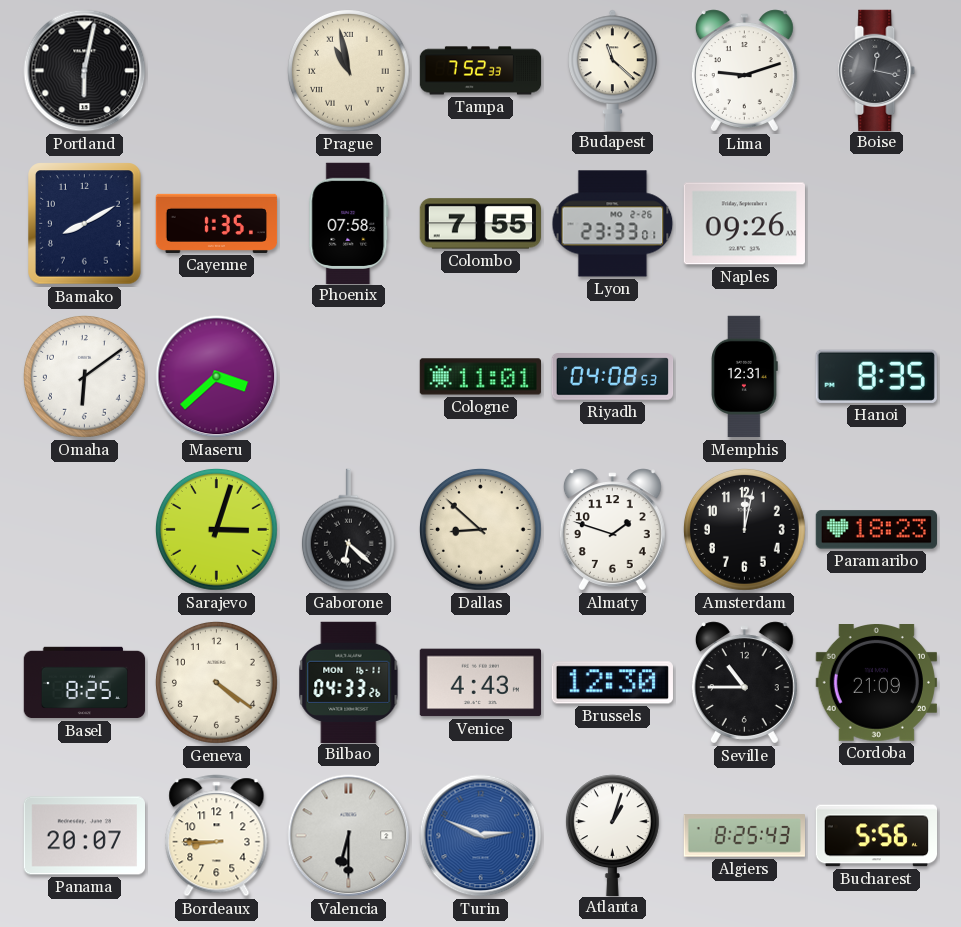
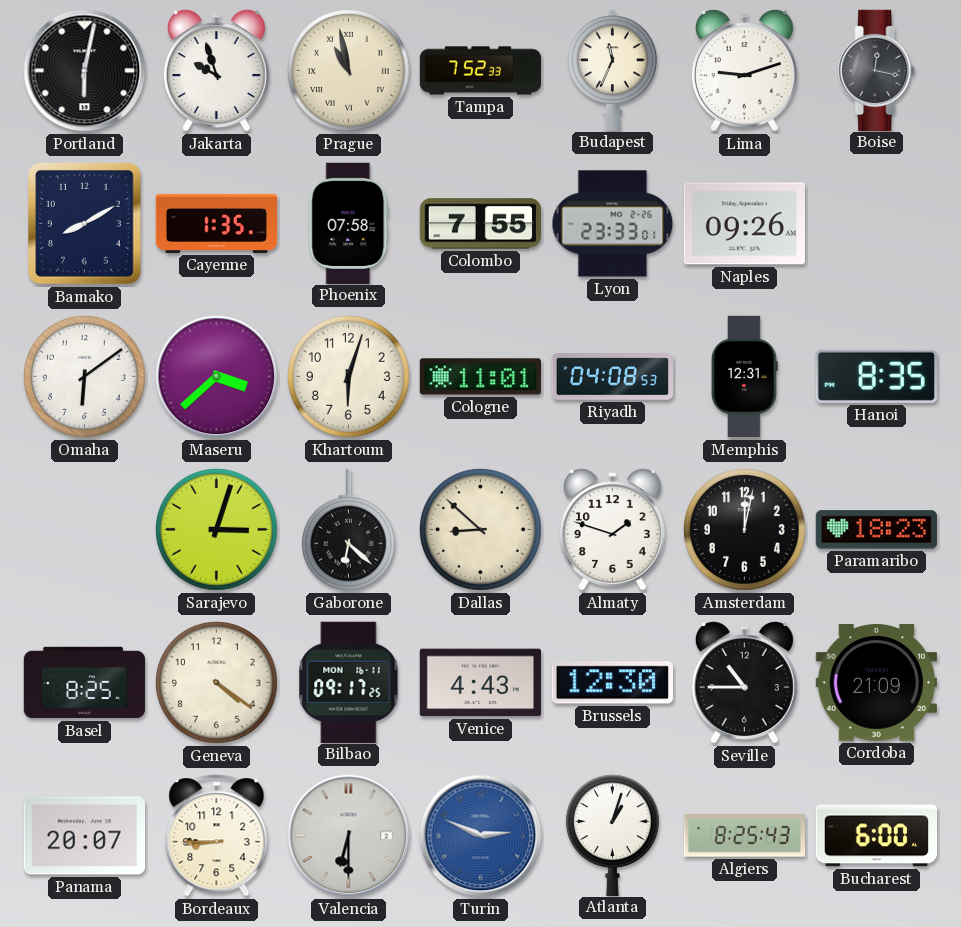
Jakarta: none -> 9:57 (216, 71)
Budapest: 11:22 -> 11:34 (613, 70)
Khartoum: none -> 6:03 (348, 376)
Bilbao: 04:33 -> 09:17 (349, 682)
Bucharest: 5:56 -> 6:00 (877, 836)
